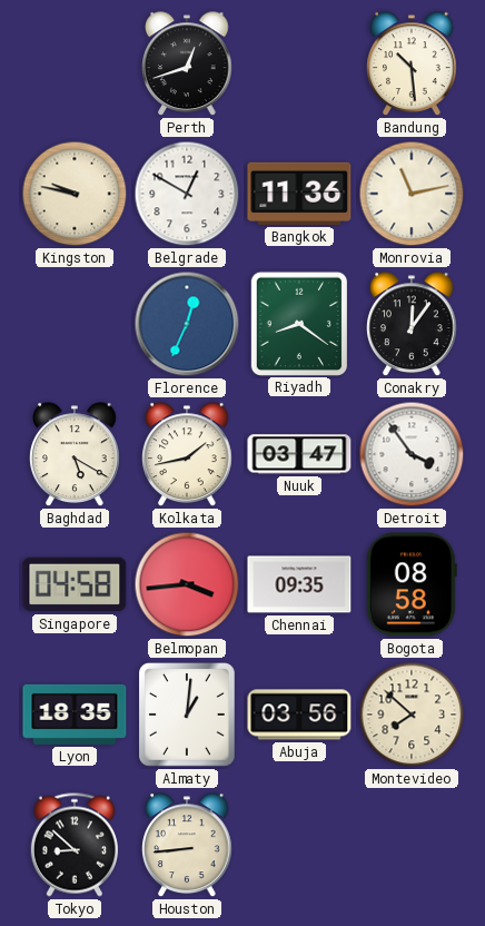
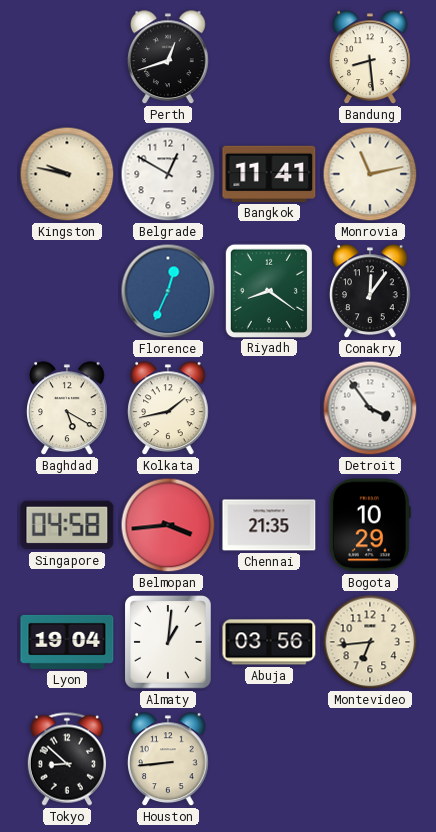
Bandung: 10:29 -> 8:29 (370, 58)
Bangkok: 11:36 -> 11:41 (269, 174)
Nuuk: 03:47 -> none (299, 454)
Chennai: 09:35 -> 21:35 (269, 525)
Bogota: 08:58 -> 10:29 (370, 525)
Lyon: 18:35 -> 19:04 (67, 642)
Montevideo: 7:52 -> 6:44 (370, 642)
